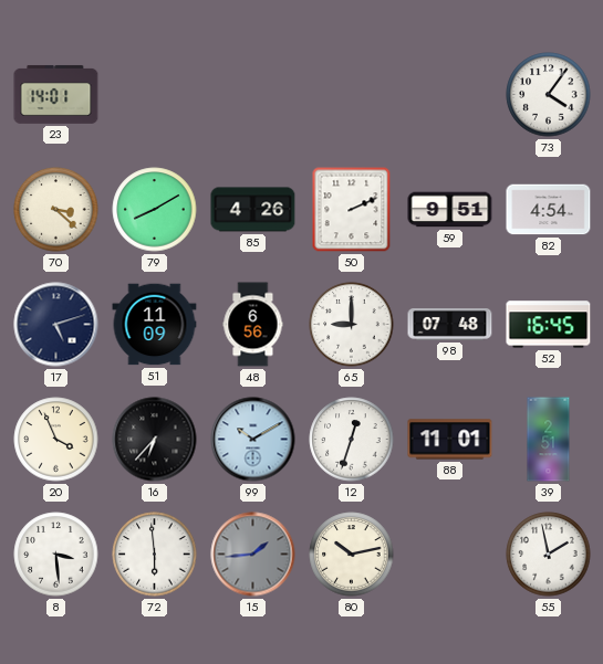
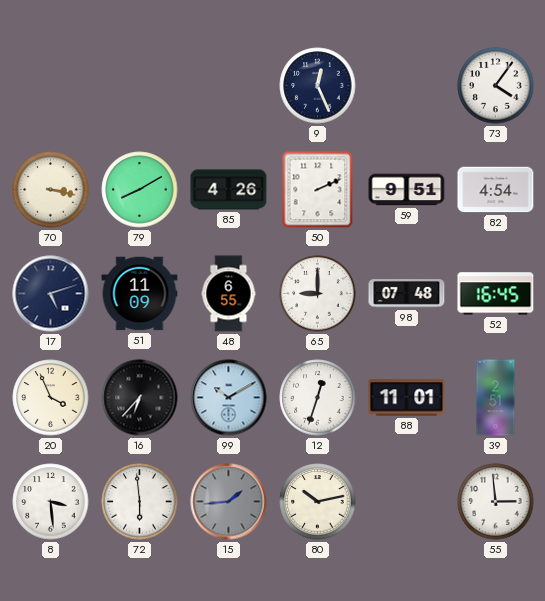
23: 14:01 -> none (56, 94)
9: none -> 12:26 (318, 86)
70: 3:22 -> 3:17 (51, 190)
48: 6:56 -> 6:55 (229, 294)
55: 1:58 -> 2:59 (496, 502)
